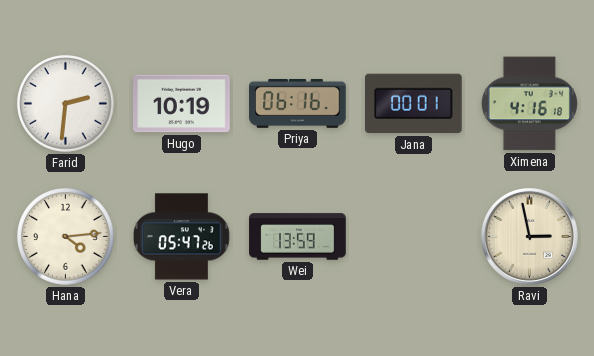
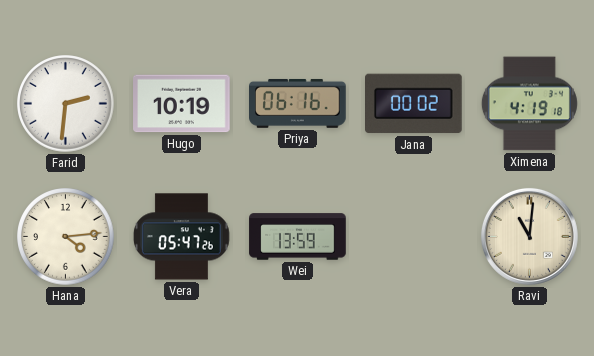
Jana: 00:01 -> 00:02 (414, 104)
Ximena: 4:16 -> 4:19 (529, 104)
Ravi: 2:58 -> 11:01 (529, 236)
